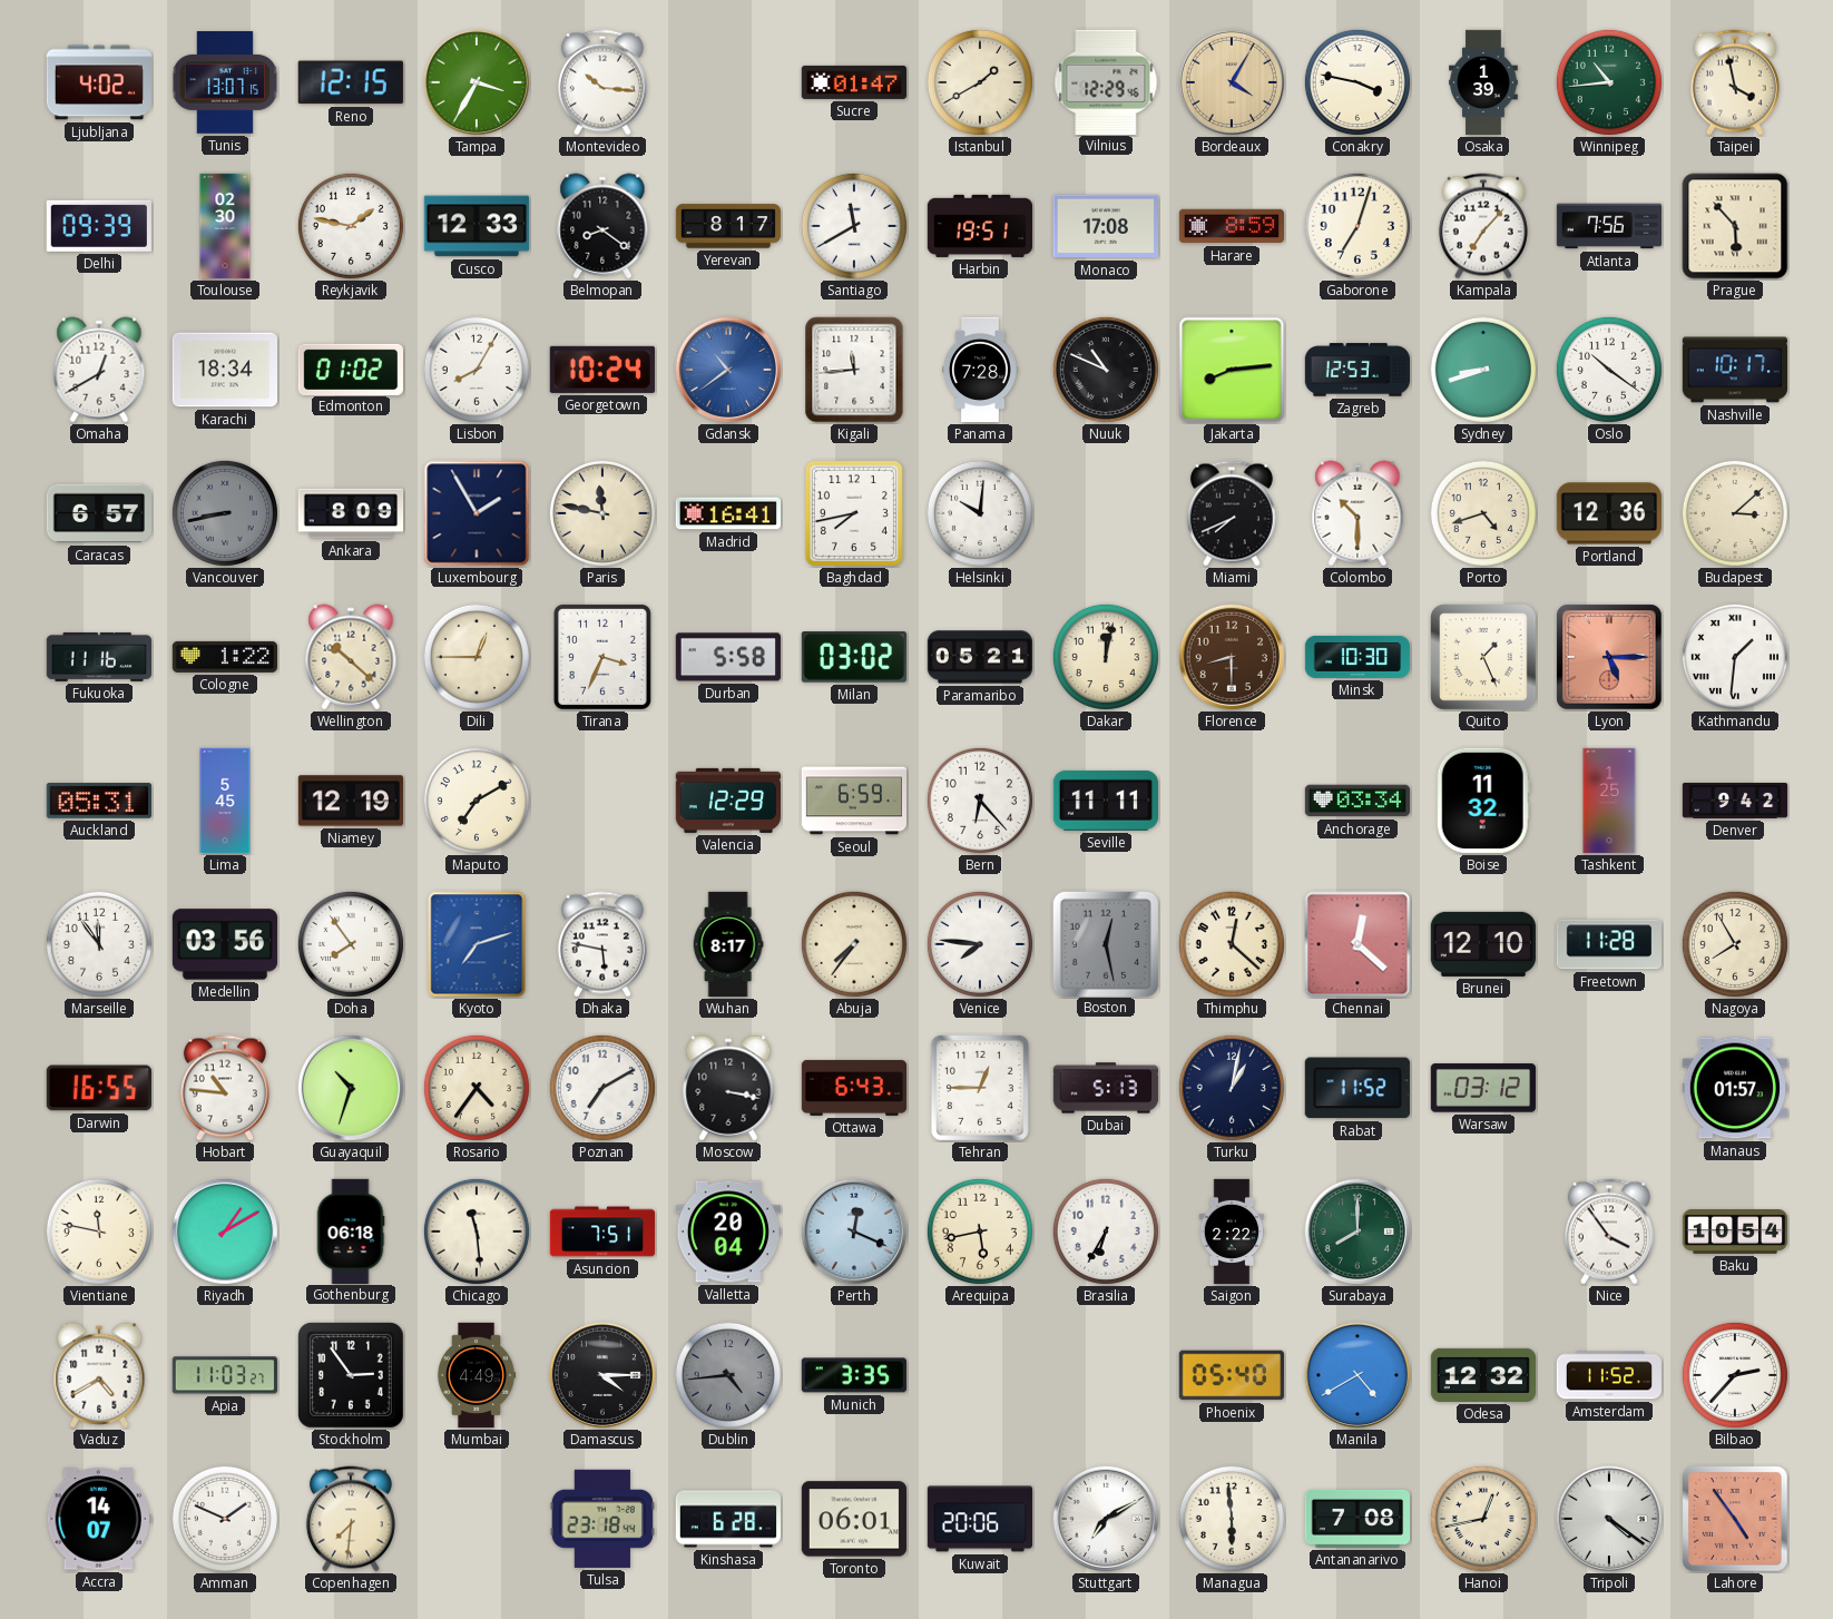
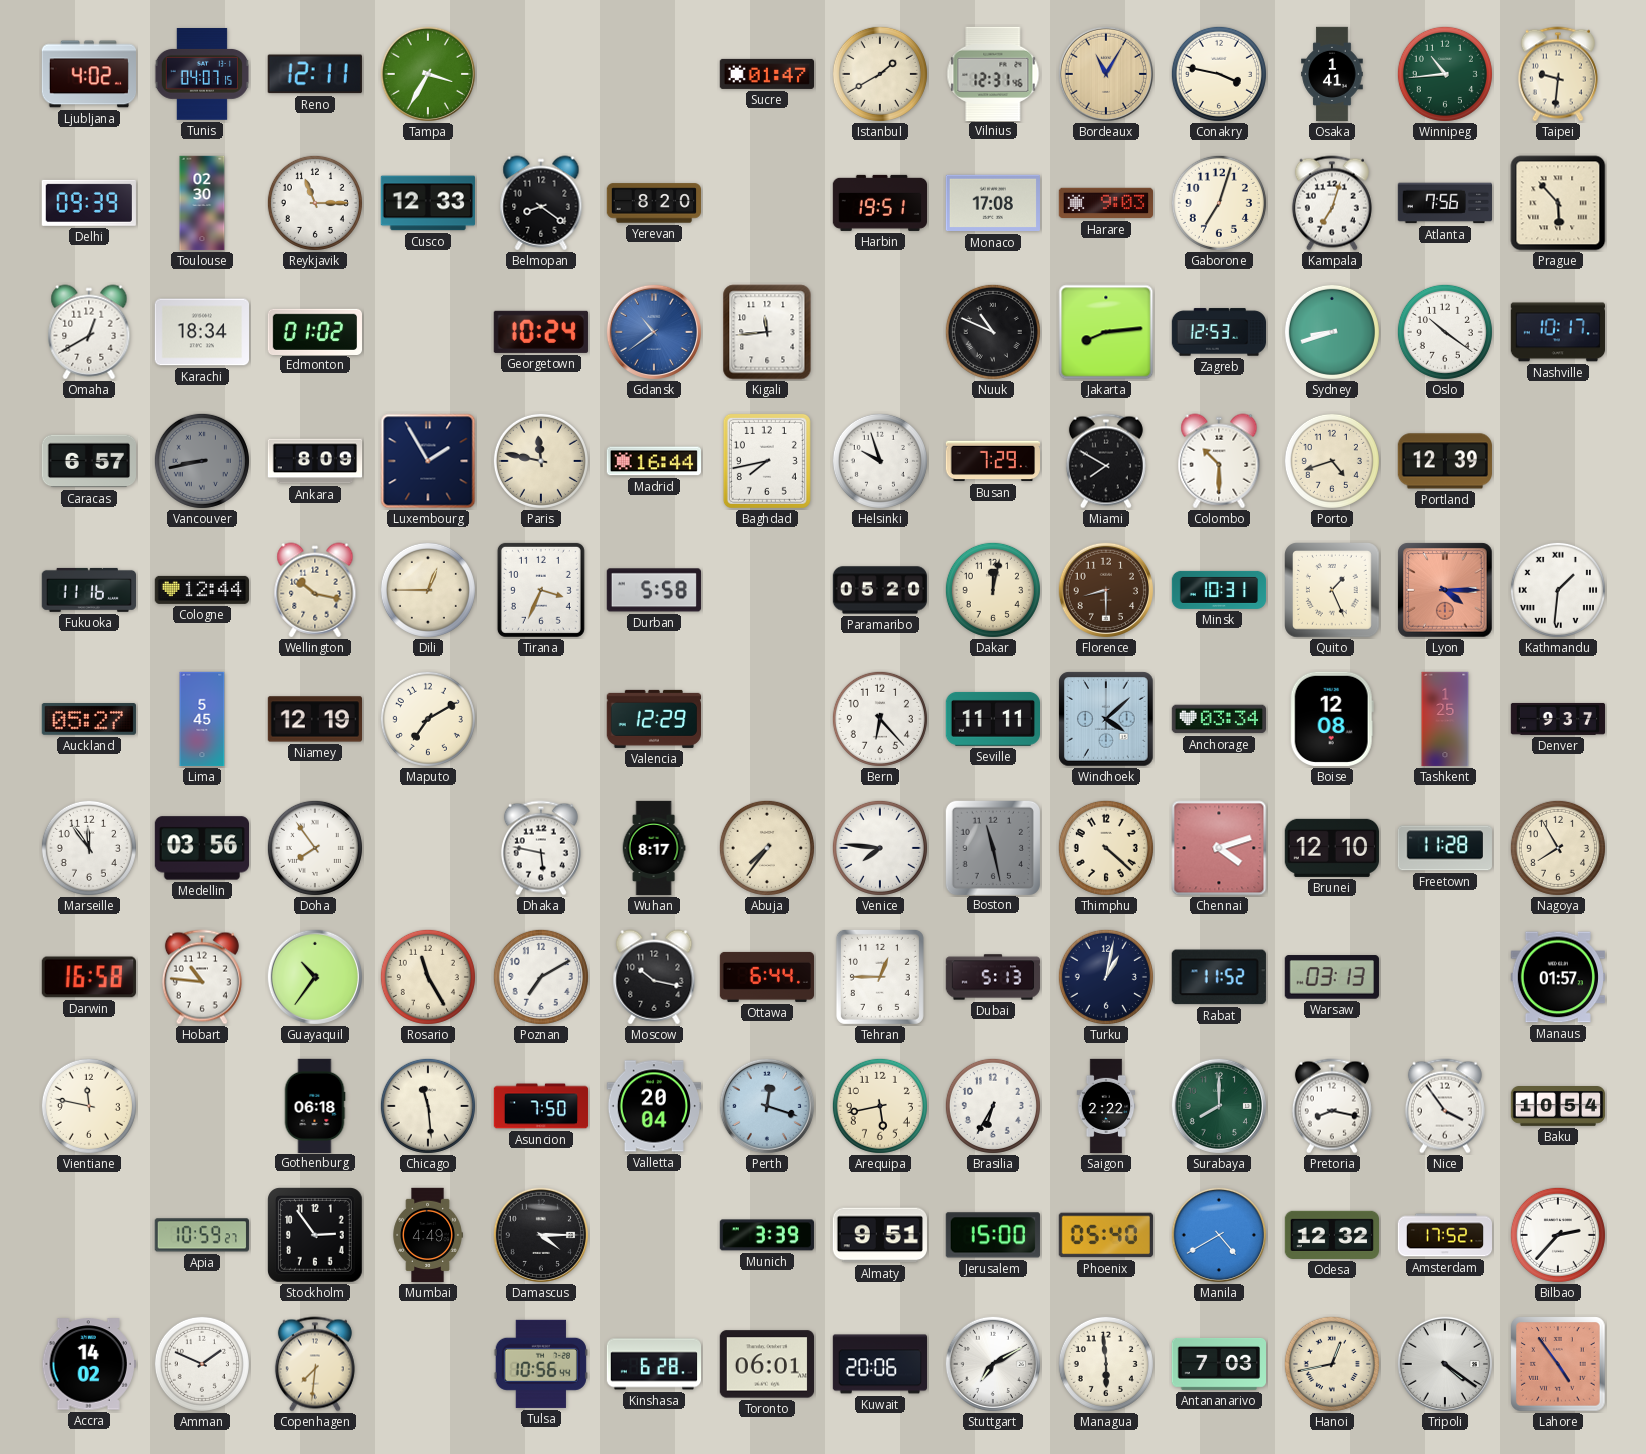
Tunis: 13:07 -> 04:07 (201, 75)
Reno: 12:15 -> 12:11 (315, 74)
Montevideo: 10:16 -> none (602, 82)
Vilnius: 12:29 -> 12:31 (993, 73)
Bordeaux: 4:05 -> 11:05 (1105, 73)
Osaka: 1:39 -> 1:41 (1332, 74)
Taipei: 3:58 -> 9:31 (1558, 74)
Reykjavik: 1:47 -> 11:15 (315, 203)
Yerevan: 8:17 -> 8:20 (653, 203)
Santiago: 11:40 -> none (854, 226)
Harare: 8:59 -> 9:03 (1105, 203)
Kampala: 7:07 -> 7:03 (1332, 203)
Lisbon: 8:05 -> none (477, 370)
Panama: 7:28 -> none (981, 370)
Madrid: 16:41 -> 16:44 (653, 461)
Helsinki: 10:01 -> 9:57 (880, 461)
Busan: none -> 7:29 (993, 461)
Miami: 7:41 -> 7:50 (1106, 461)
Portland: 12:36 -> 12:39 (1444, 461)
Budapest: 3:08 -> none (1735, 513)
Cologne: 1:22 -> 12:44 (202, 590)
Wellington: 10:22 -> 10:17 (315, 590)
Milan: 03:02 -> none (854, 657)
Paramaribo: 05:21 -> 05:20 (879, 590)
Minsk: 10:30 -> 10:31 (1219, 590)
Lyon: 5:15 -> 4:15 (1445, 590)
Auckland: 05:31 -> 05:27 (89, 719)
Seoul: 6:59 -> none (853, 801)
Windhoek: none -> 4:08 (1106, 719)
Boise: 11:32 -> 12:08 (1332, 719)
Denver: 9:42 -> 9:37 (1558, 719)
Kyoto: 7:12 -> none (477, 944)
Boston: 12:28 -> 11:28 (992, 847)
Thimphu: 12:22 -> 4:22 (1106, 848)
Chennai: 12:22 -> 4:12 (1219, 848)
Darwin: 16:55 -> 16:58 (89, 977)
Guayaquil: 10:33 -> 10:36 (314, 976)
Rosario: 4:36 -> 11:25 (428, 977)
Moscow: 3:17 -> 10:17 (654, 977)
Ottawa: 6:43 -> 6:44 (766, 977)
Warsaw: 03:12 -> 03:13 (1332, 977)
Riyadh: 1:10 -> none (224, 1230)
Asuncion: 7:51 -> 7:50 (541, 1106)
Perth: 12:19 -> 12:18 (766, 1105)
Pretoria: none -> 8:17 (1332, 1106)
Vaduz: 4:40 -> none (99, 1375)
Apia: 11:03 -> 10:59 (202, 1235)
Dublin: 4:44 -> none (728, 1375)
Munich: 3:35 -> 3:39 (767, 1235)
Almaty: none -> 9:51 (880, 1235)
Jerusalem: none -> 15:00 (993, 1235)
Amsterdam: 11:52 -> 17:52 (1444, 1235)
Accra: 14:07 -> 14:02 (89, 1364)
Tulsa: 23:18 -> 10:56 (541, 1364)
Antananarivo: 7:08 -> 7:03 (1218, 1364)
